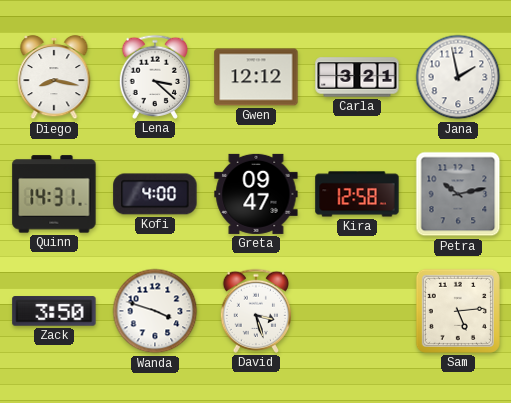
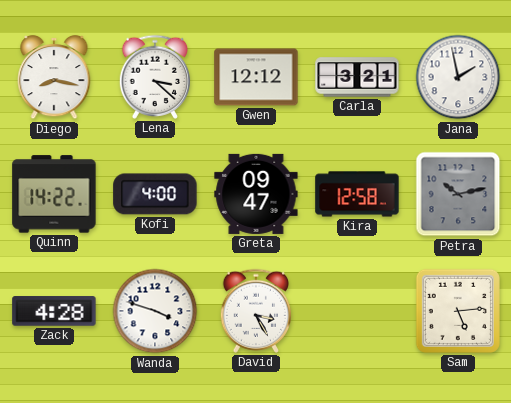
Quinn: 14:31 -> 14:22 (54, 194)
Zack: 3:50 -> 4:28 (54, 311)
David: 3:27 -> 3:25 (255, 311)
